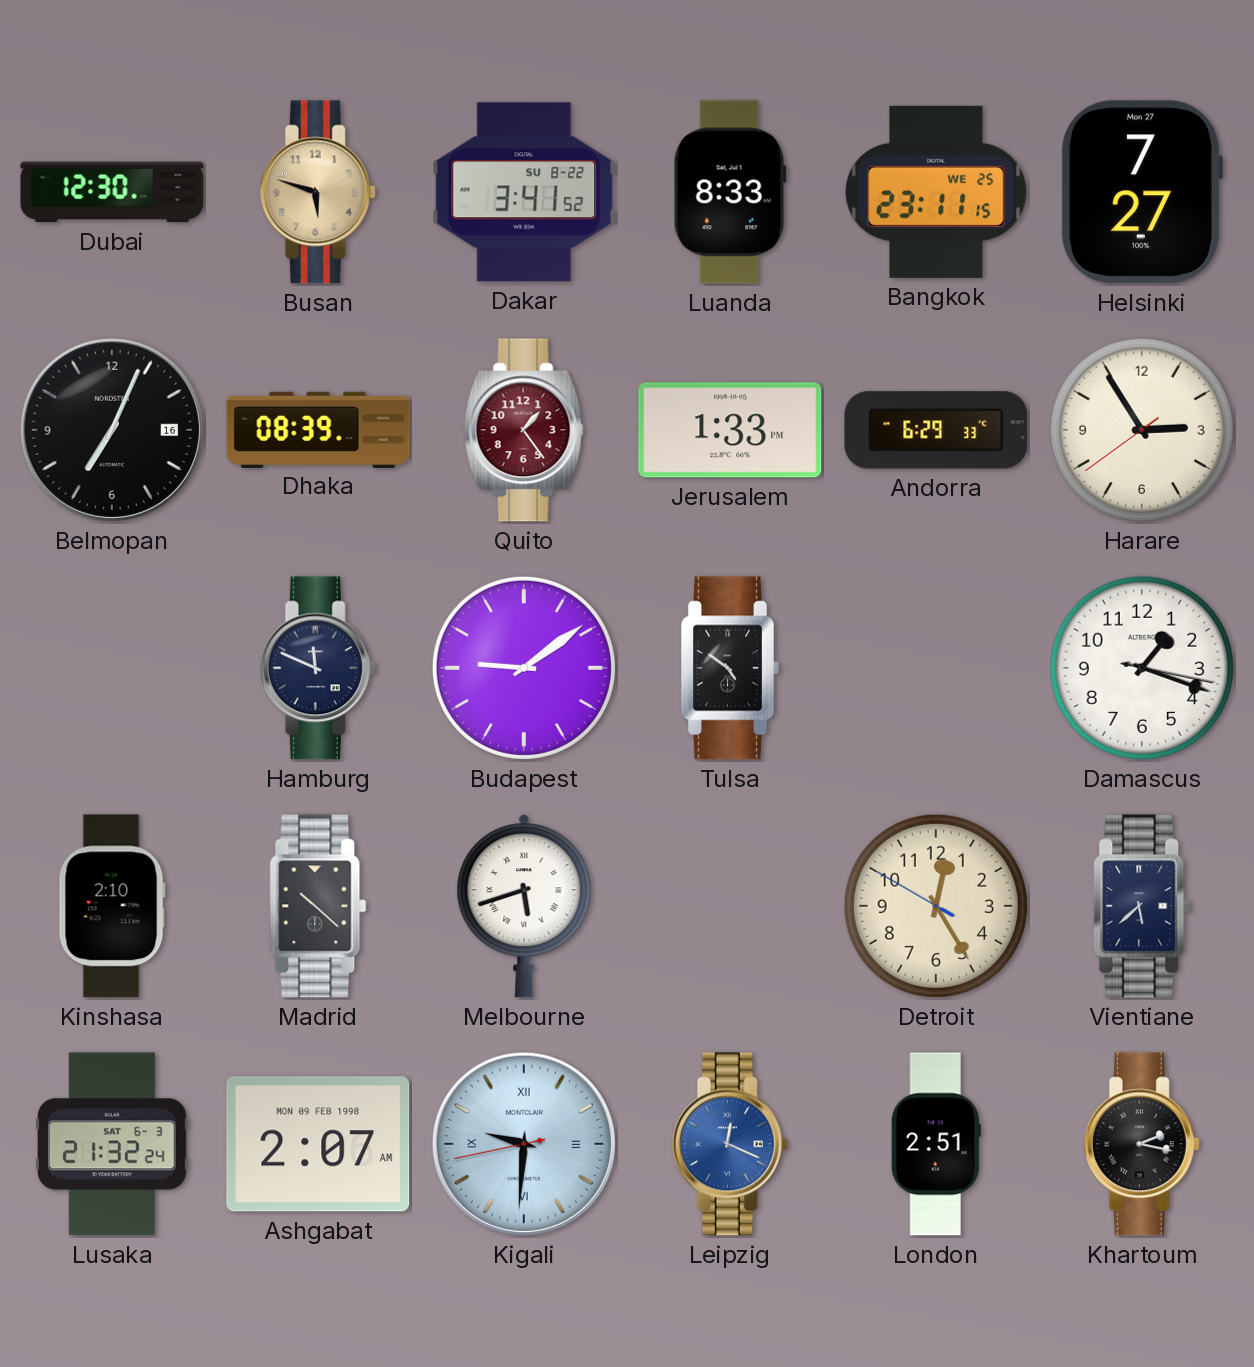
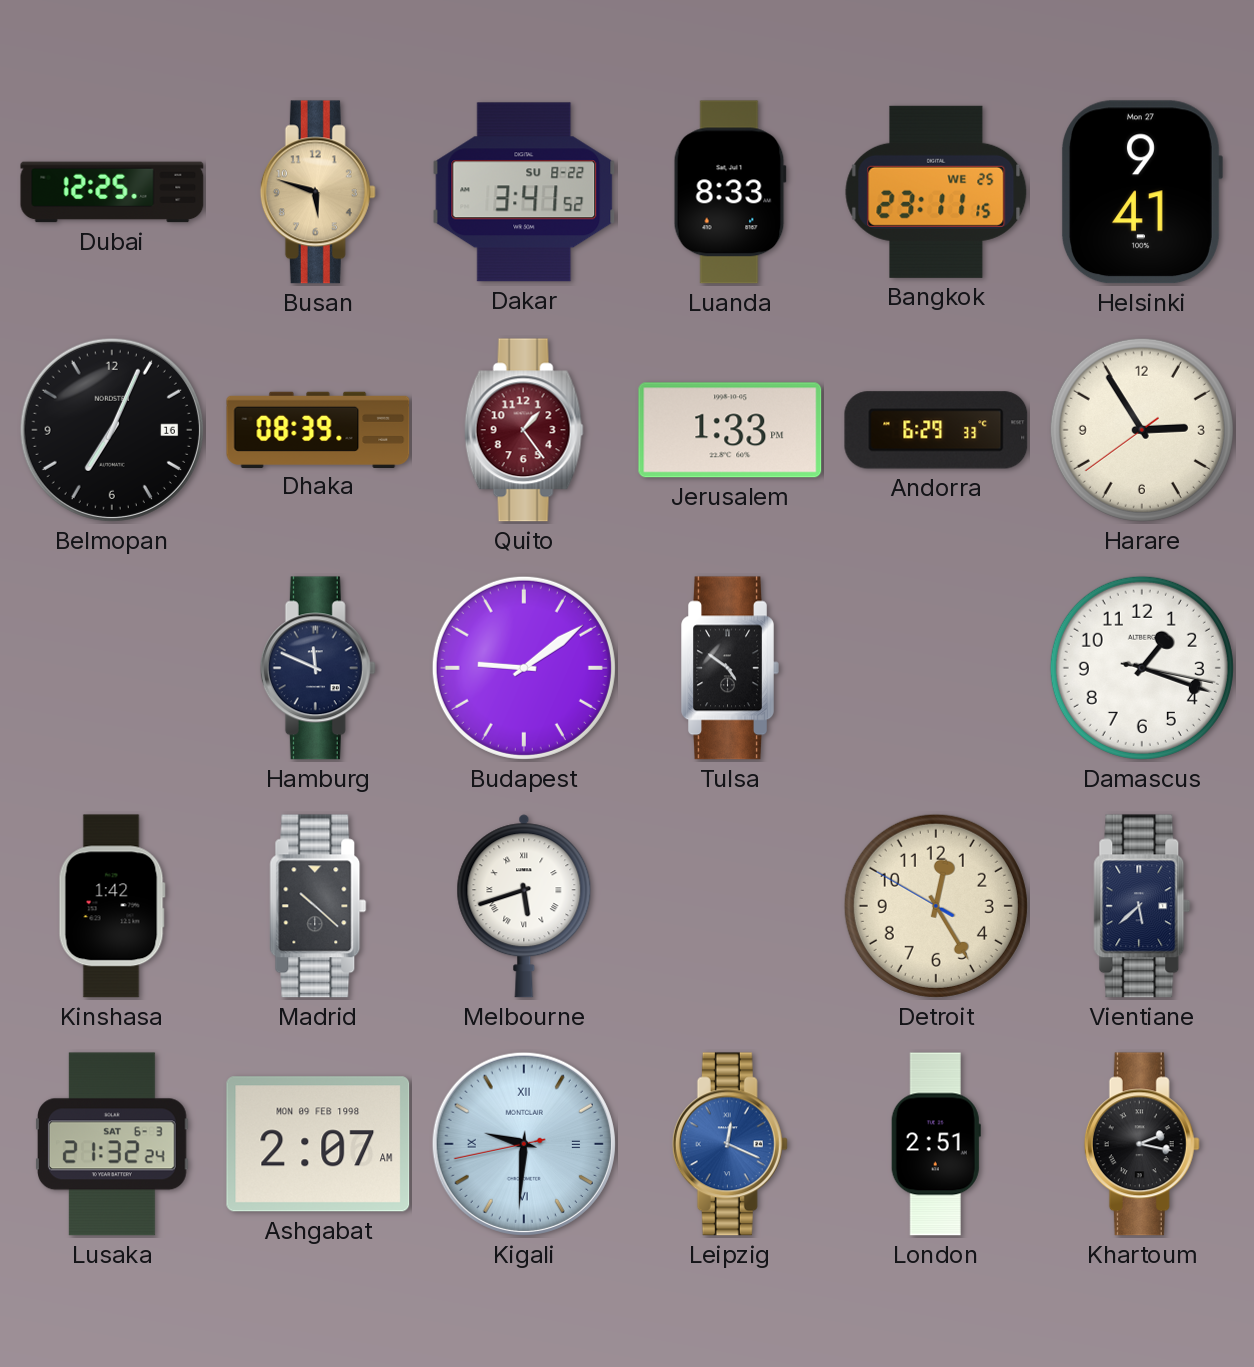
Dubai: 12:30 -> 12:25 (112, 192)
Helsinki: 7:27 -> 9:41 (1141, 192)
Kinshasa: 2:10 -> 1:42 (112, 906)
